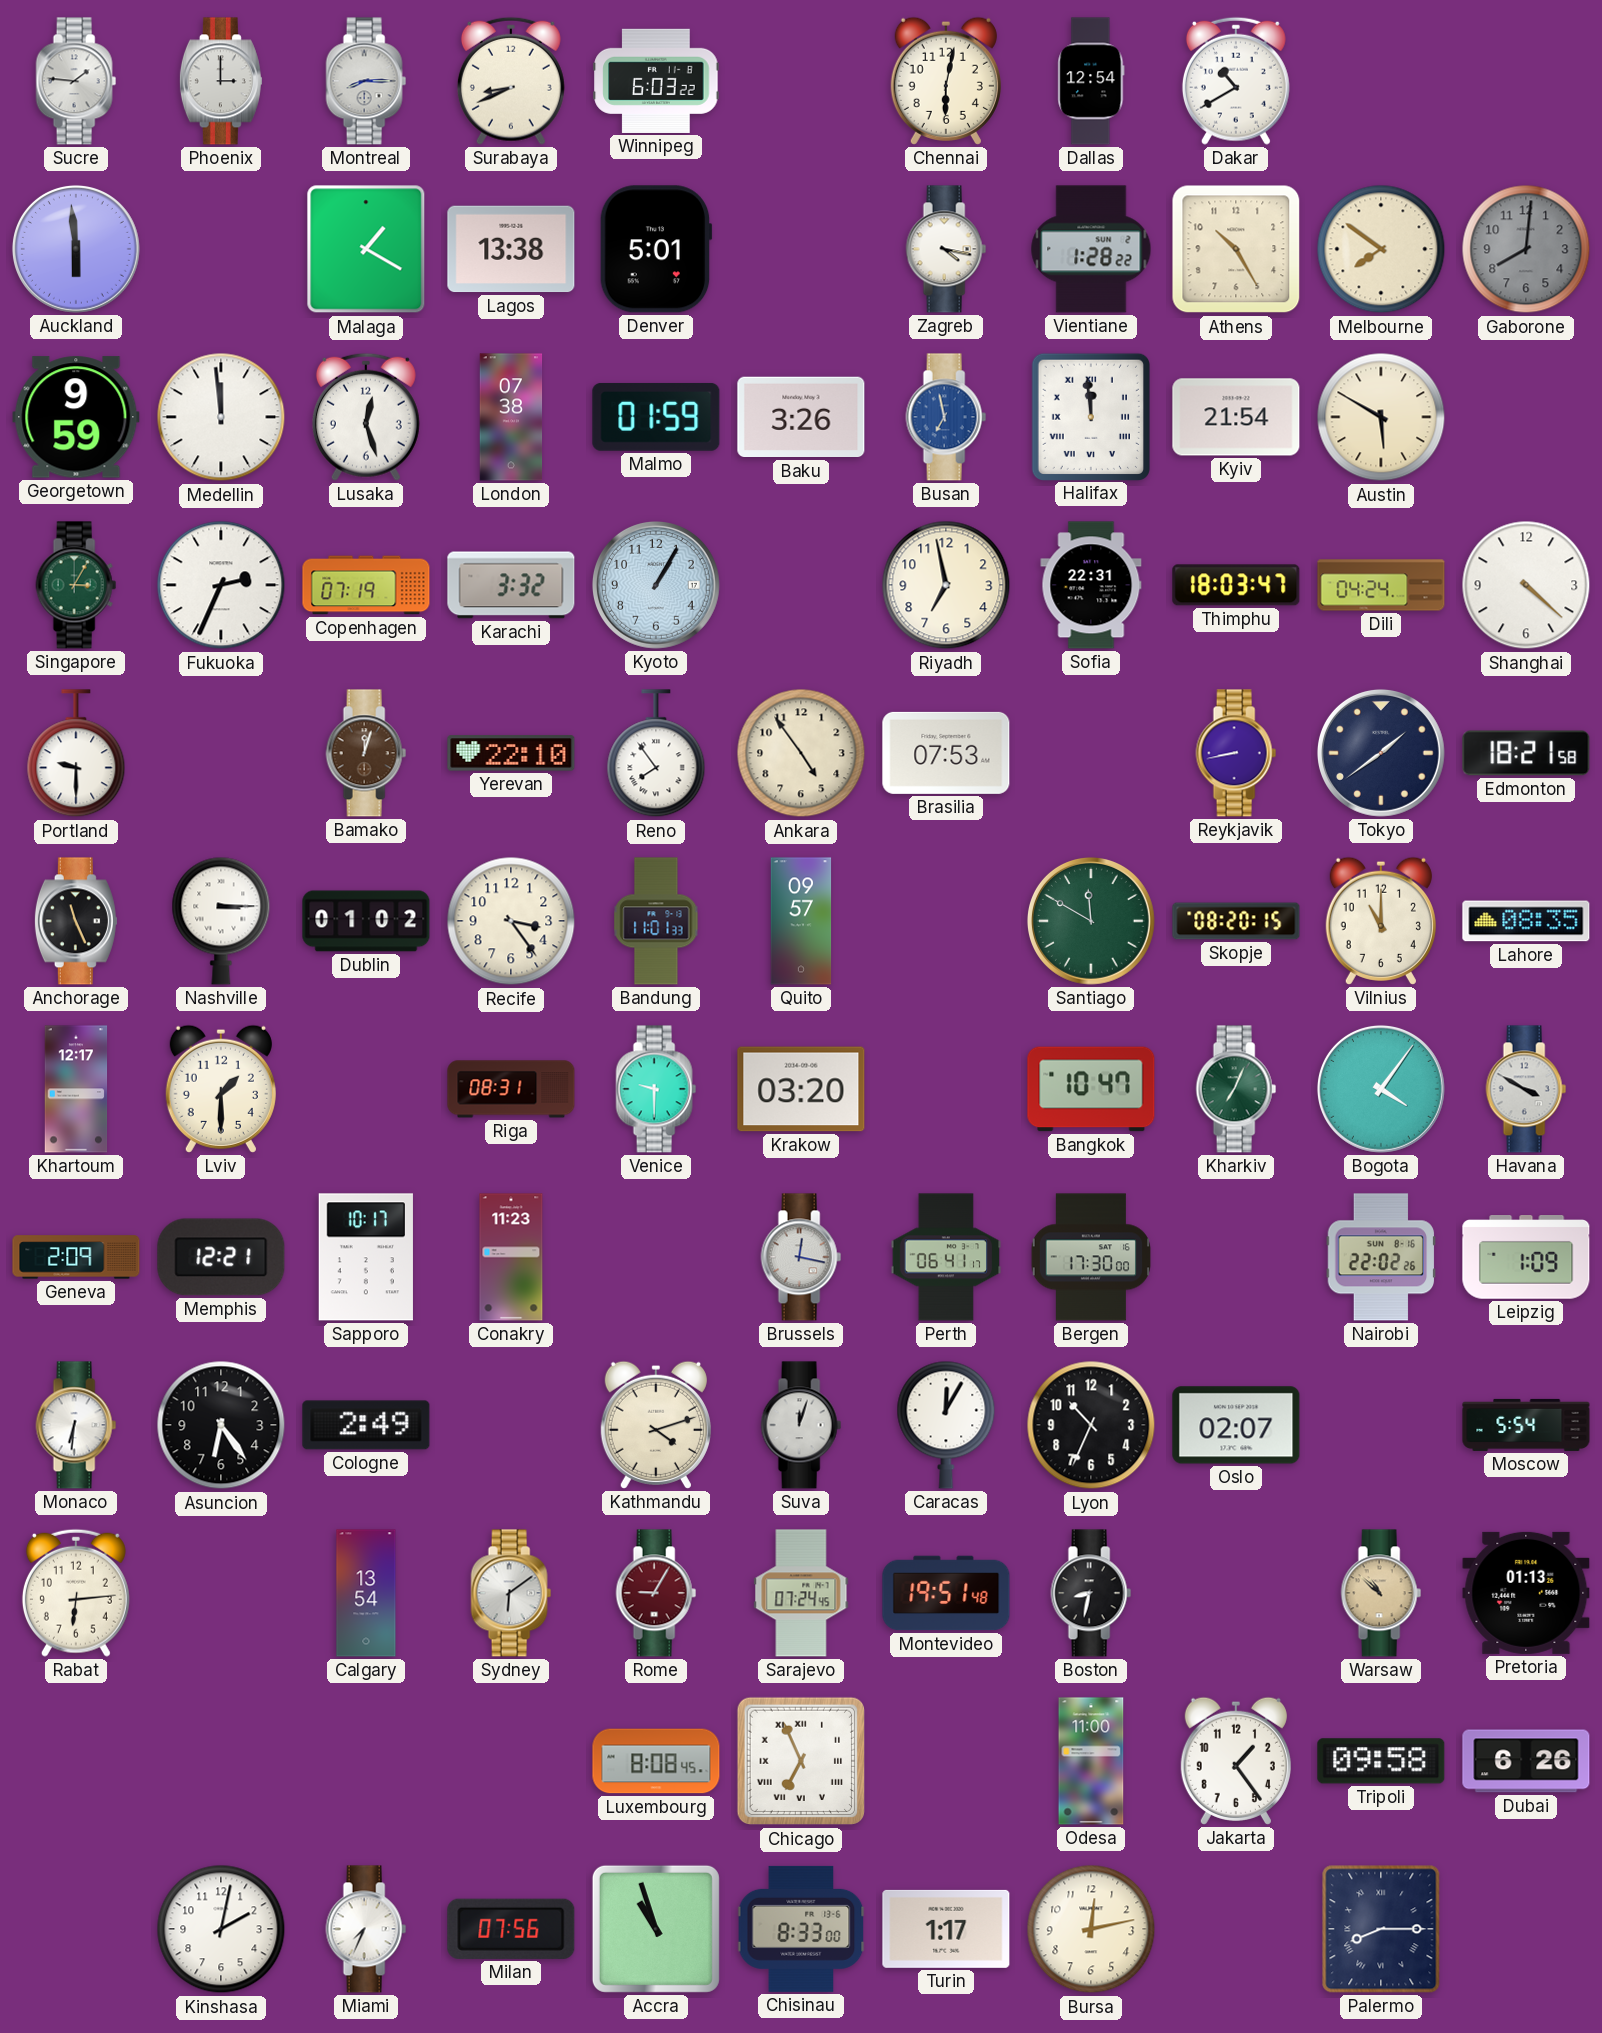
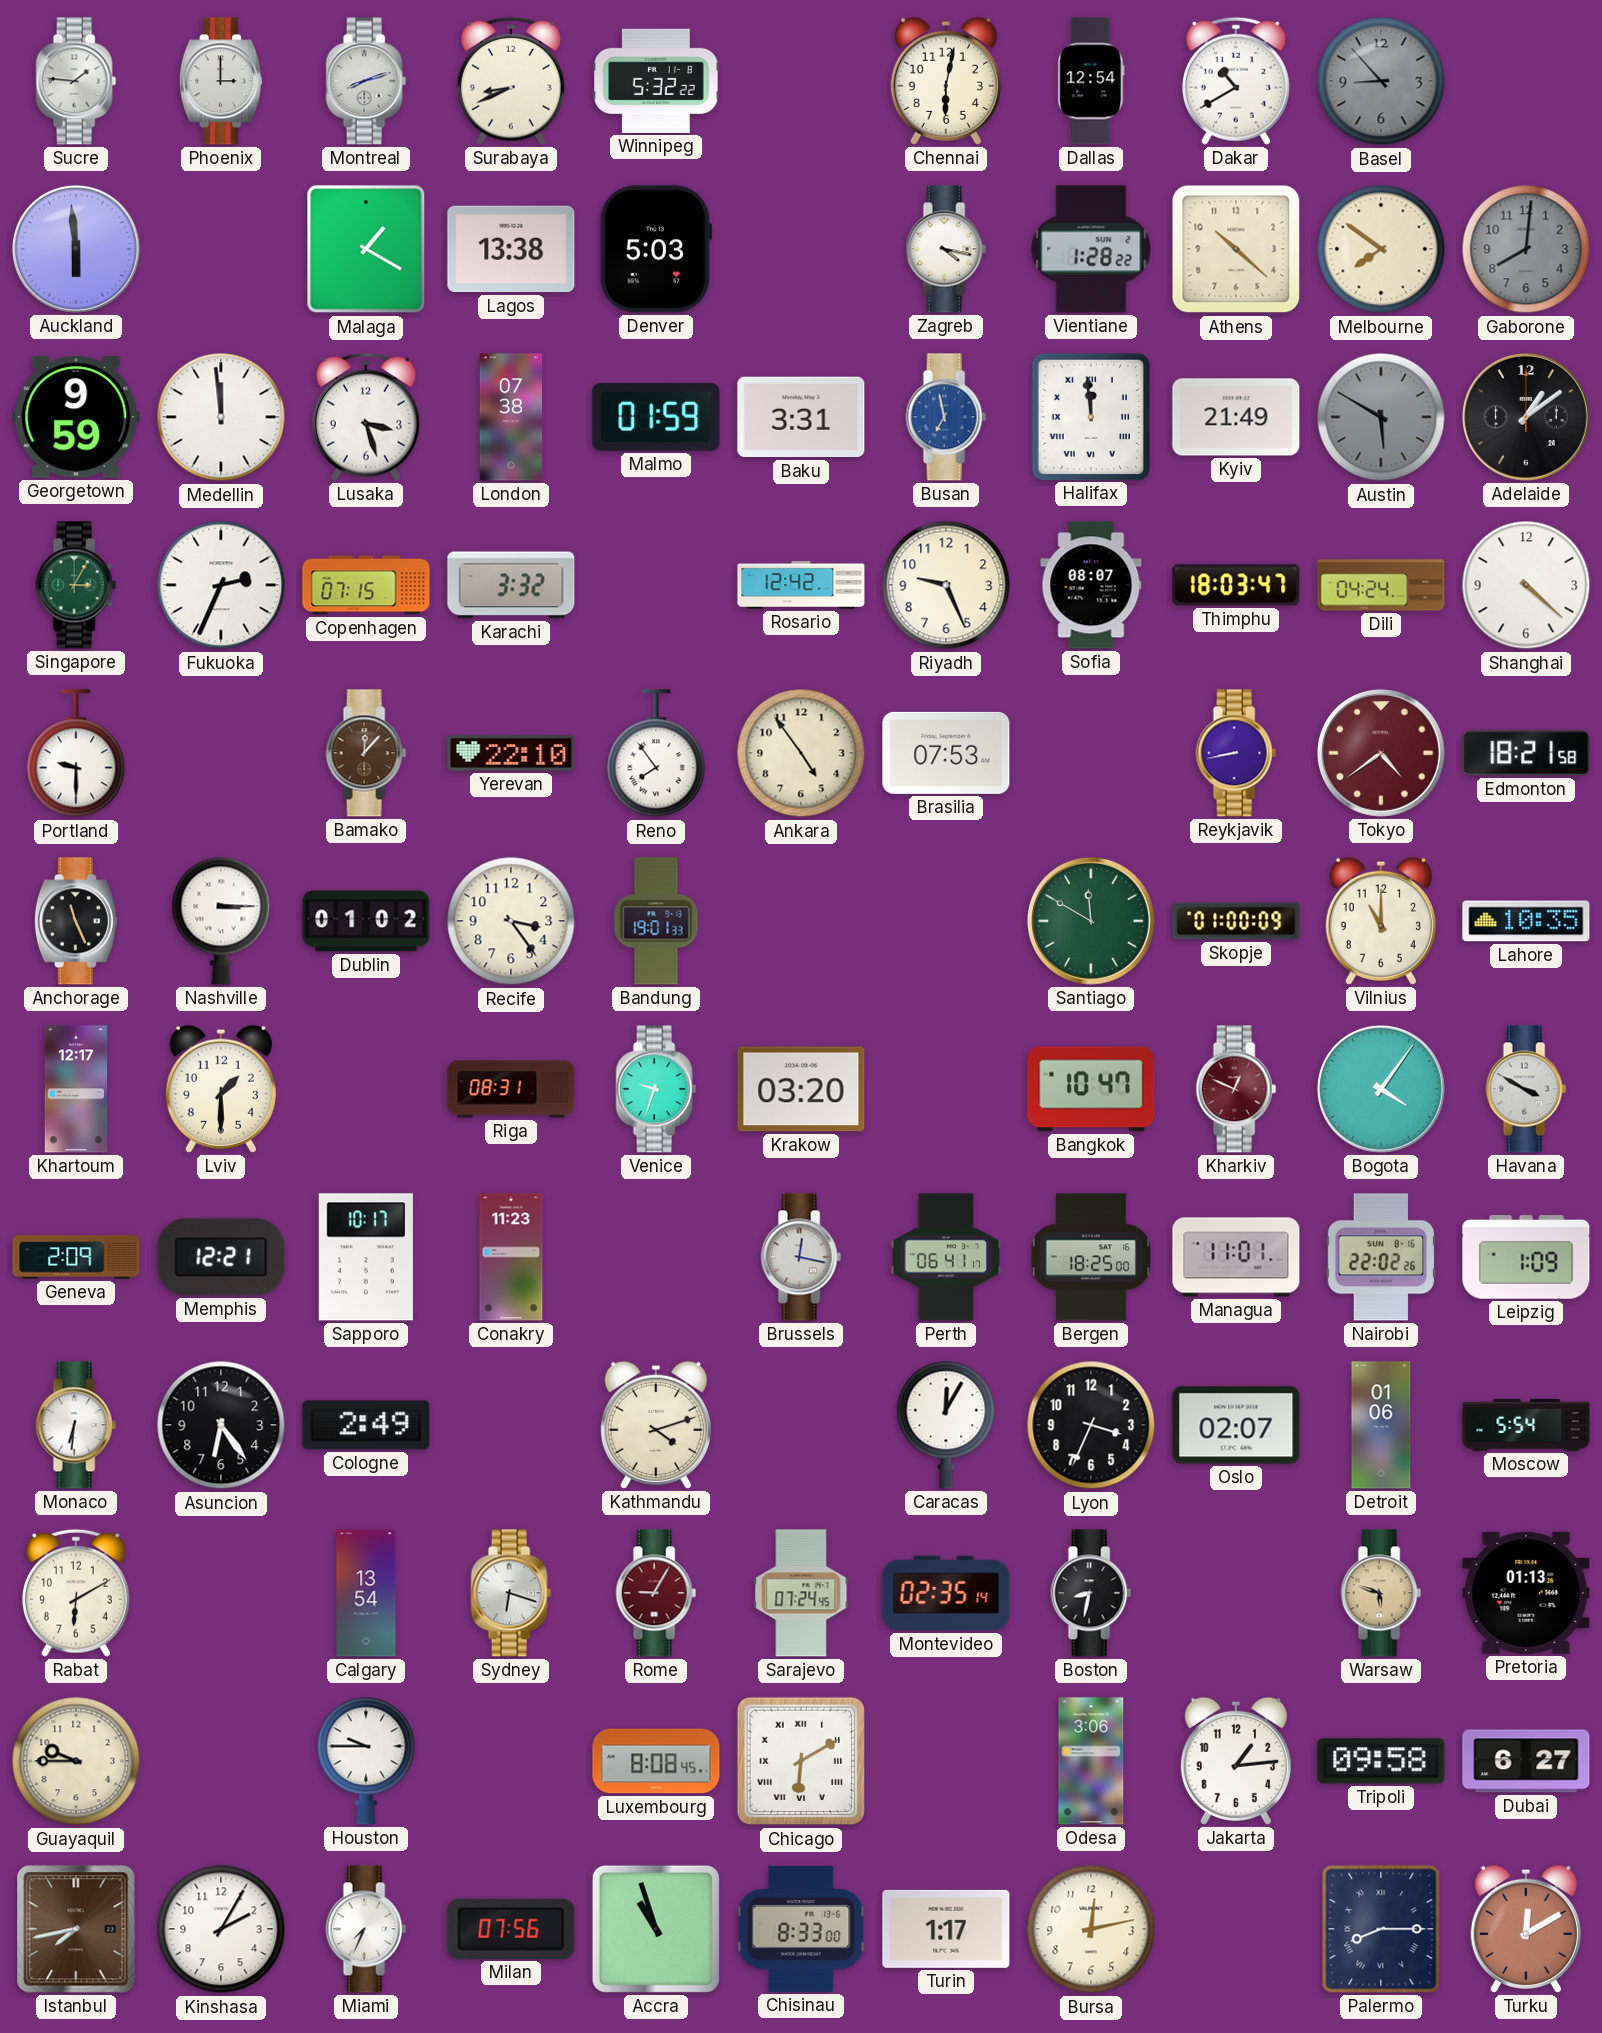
Montreal: 8:15 -> 8:12 (366, 81)
Winnipeg: 6:03 -> 5:32 (656, 81)
Basel: none -> 8:53 (1381, 81)
Denver: 5:01 -> 5:03 (656, 249)
Athens: 10:25 -> 10:22 (1236, 249)
Lusaka: 12:27 -> 3:27 (366, 417)
Baku: 3:26 -> 3:31 (801, 417)
Kyiv: 21:54 -> 21:49 (1236, 417)
Austin dial: cream -> grey (1381, 417)
Adelaide: none -> 1:09 (1526, 417)
Copenhagen: 07:19 -> 07:15 (366, 585)
Kyoto: 1:05 -> none (656, 585)
Rosario: none -> 12:42 (801, 585)
Riyadh: 6:58 -> 9:26 (946, 585)
Sofia: 22:31 -> 08:07 (1091, 585)
Bamako: 12:03 -> 12:07 (366, 753)
Tokyo: 1:39 -> 4:39 (1381, 753)
Tokyo dial: navy -> burgundy (1381, 753)
Bandung: 11:01 -> 19:01 (656, 921)
Quito: 09:57 -> none (801, 921)
Skopje: 08:20 -> 01:00 (1236, 921)
Lahore: 08:35 -> 10:35 (1526, 921)
Venice: 9:30 -> 9:33 (656, 1089)
Kharkiv: 7:04 -> 12:49 (1236, 1089)
Kharkiv dial: green -> burgundy (1236, 1089)
Bergen: 17:30 -> 18:25 (1090, 1257)
Managua: none -> 11:01 (1236, 1257)
Suva: 12:03 -> none (801, 1425)
Lyon: 10:34 -> 3:34 (1091, 1425)
Detroit: none -> 01:06 (1381, 1425)
Rabat: 6:14 -> 6:10 (76, 1593)
Sydney: 6:09 -> 6:18 (511, 1593)
Montevideo: 19:51 -> 02:35 (946, 1593)
Warsaw: 10:52 -> 5:48 (1381, 1593)
Guayaquil: none -> 9:45 (76, 1761)
Houston: none -> 9:45 (366, 1761)
Chicago: 6:56 -> 6:10 (801, 1761)
Odesa: 11:00 -> 3:06 (1091, 1761)
Jakarta: 1:24 -> 1:14 (1236, 1761)
Dubai: 6:26 -> 6:27 (1526, 1761)
Istanbul: none -> 7:43 (76, 1929)
Kinshasa: 2:02 -> 2:05 (221, 1929)
Turku: none -> 12:10 (1526, 1929)
